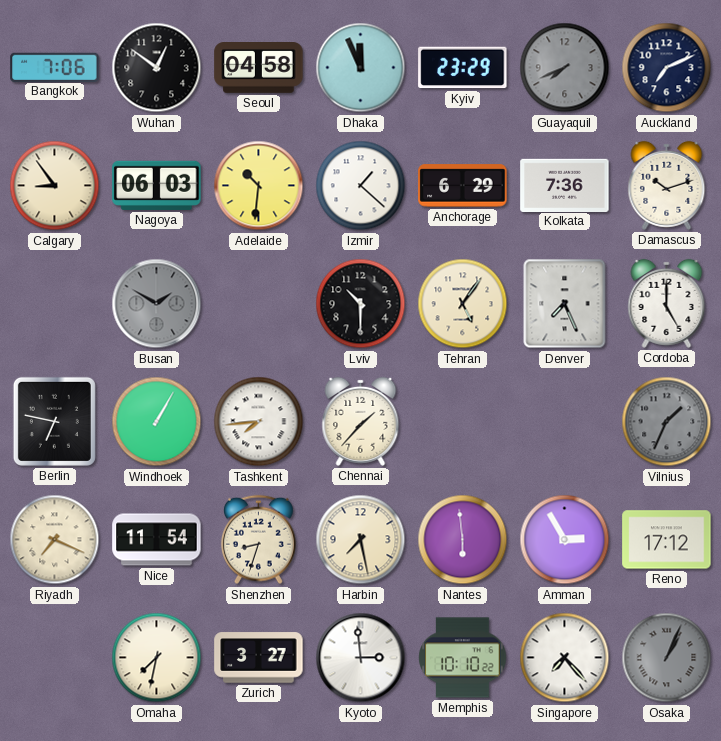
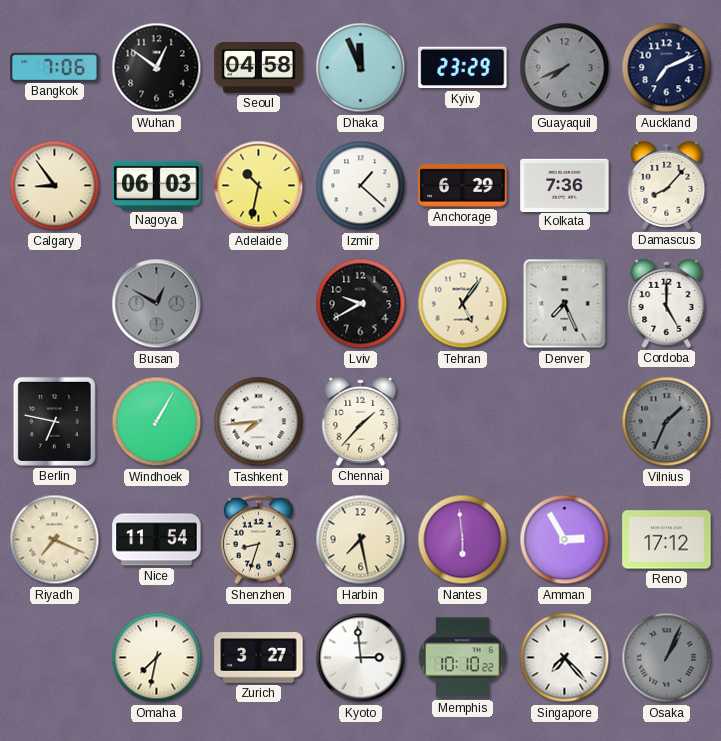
Adelaide: 10:31 -> 10:32 (259, 186)
Damascus: 10:12 -> 8:07 (667, 185)
Busan: 1:50 -> 12:50 (157, 304)
Lviv: 10:30 -> 9:40 (361, 304)
